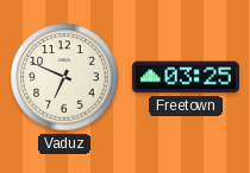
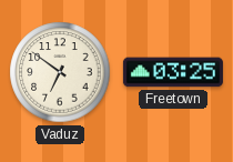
Vaduz: 6:49 -> 6:51 (60, 72)
